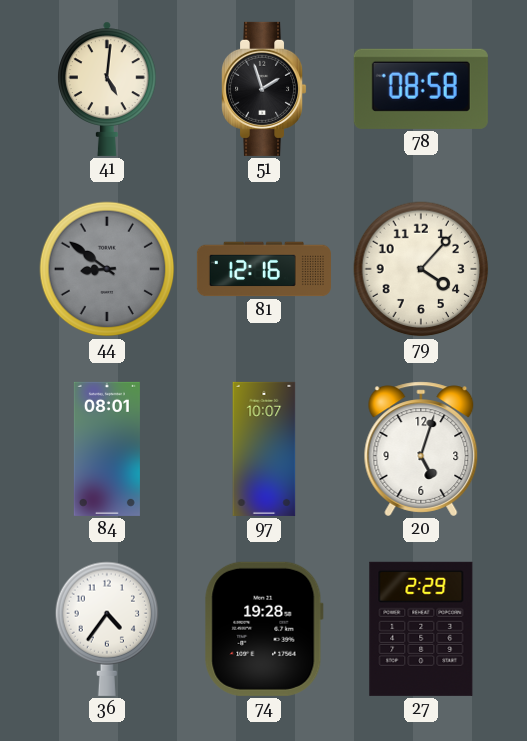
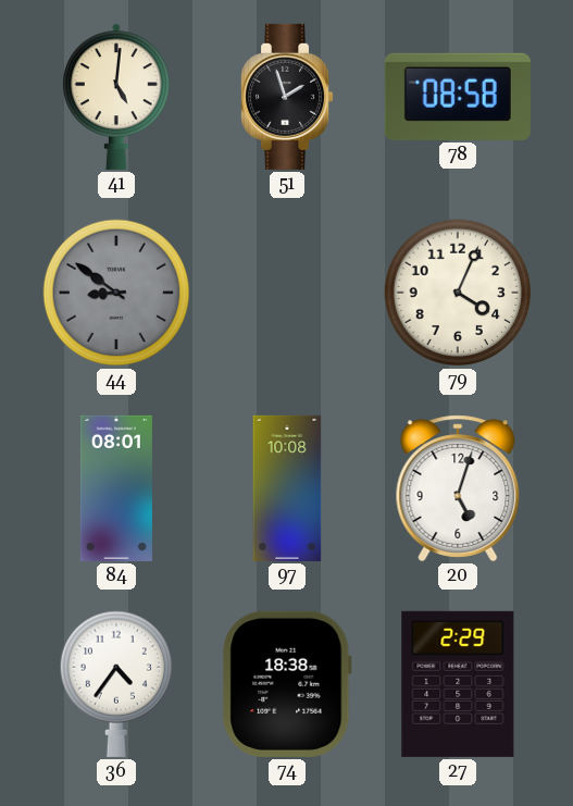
81: 12:16 -> none (264, 269)
79: 4:07 -> 4:04 (458, 293)
97: 10:07 -> 10:08 (287, 488)
74: 19:28 -> 18:38 (287, 684)
